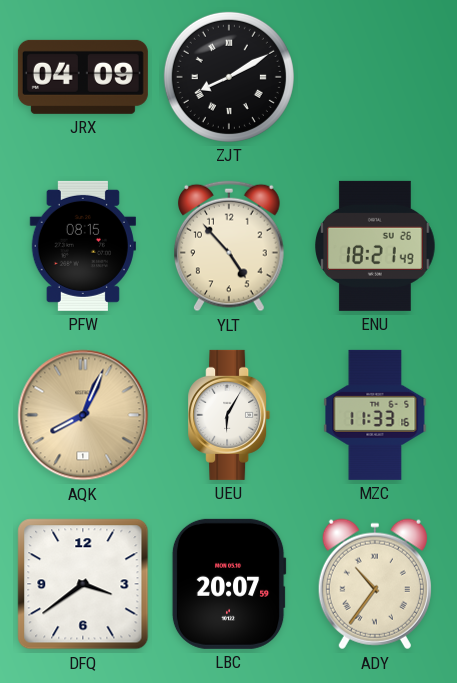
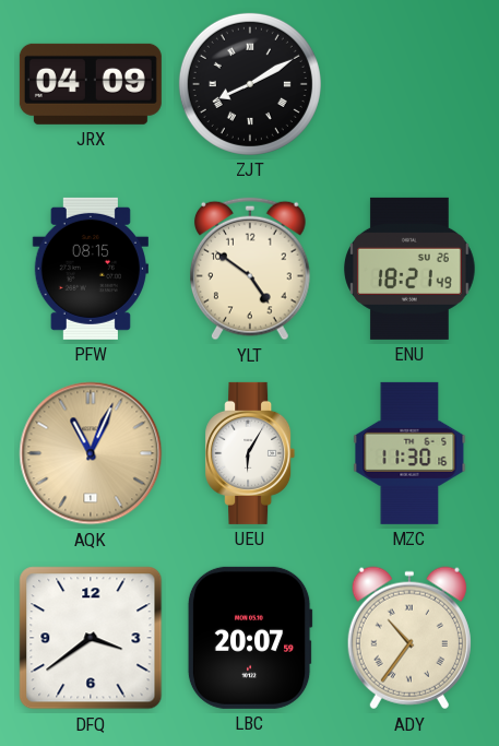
YLT: 4:53 -> 4:51 (251, 269)
AQK: 8:04 -> 11:04 (91, 453)
MZC: 11:33 -> 11:30 (409, 453)
